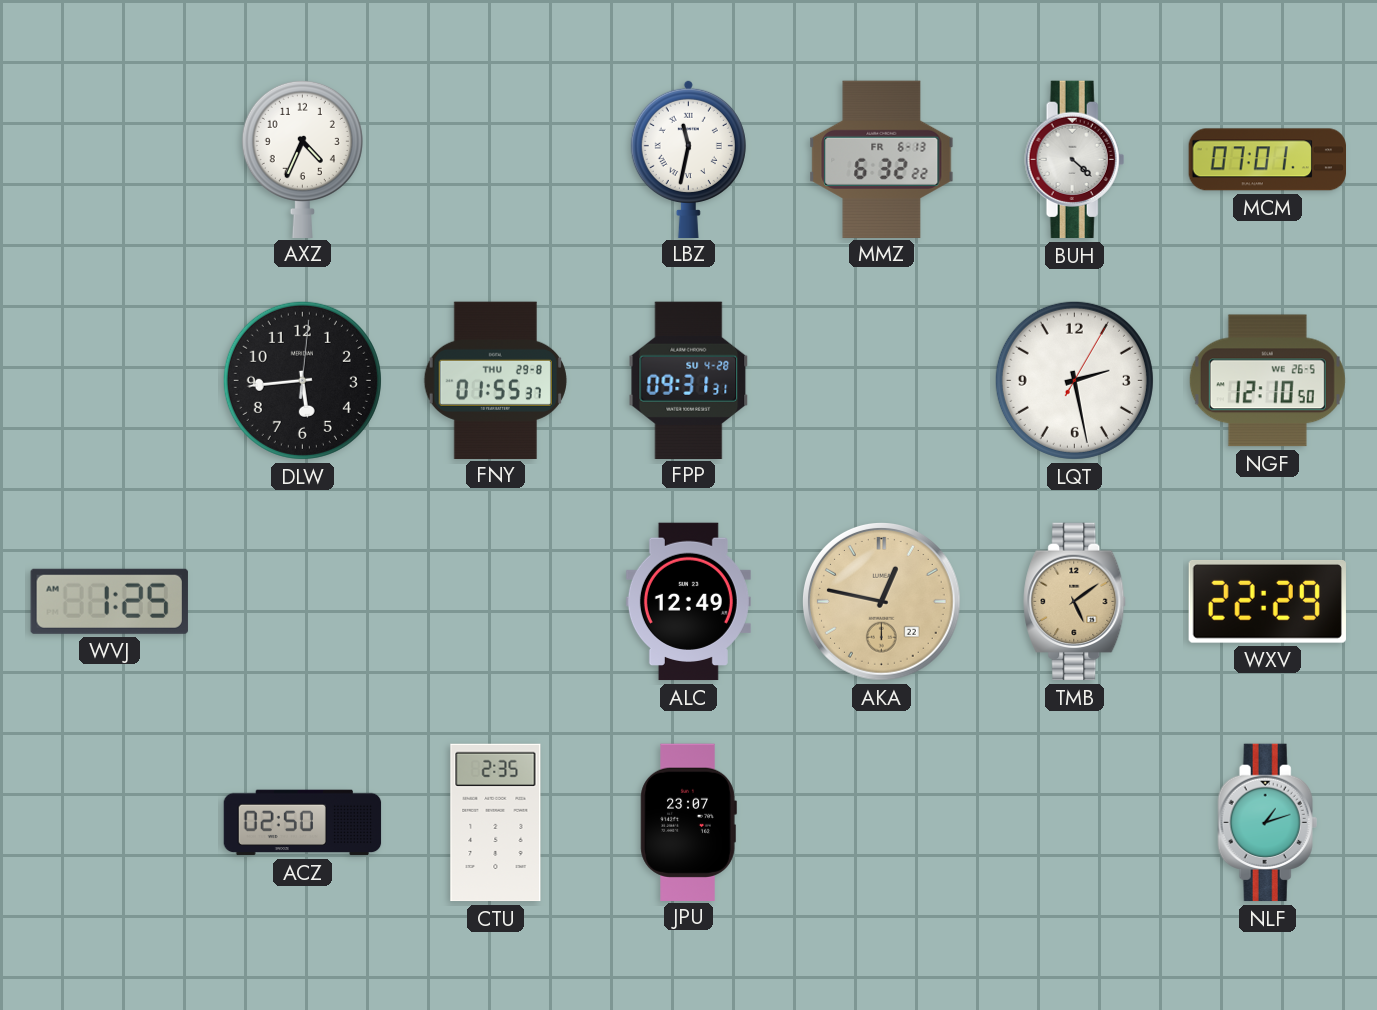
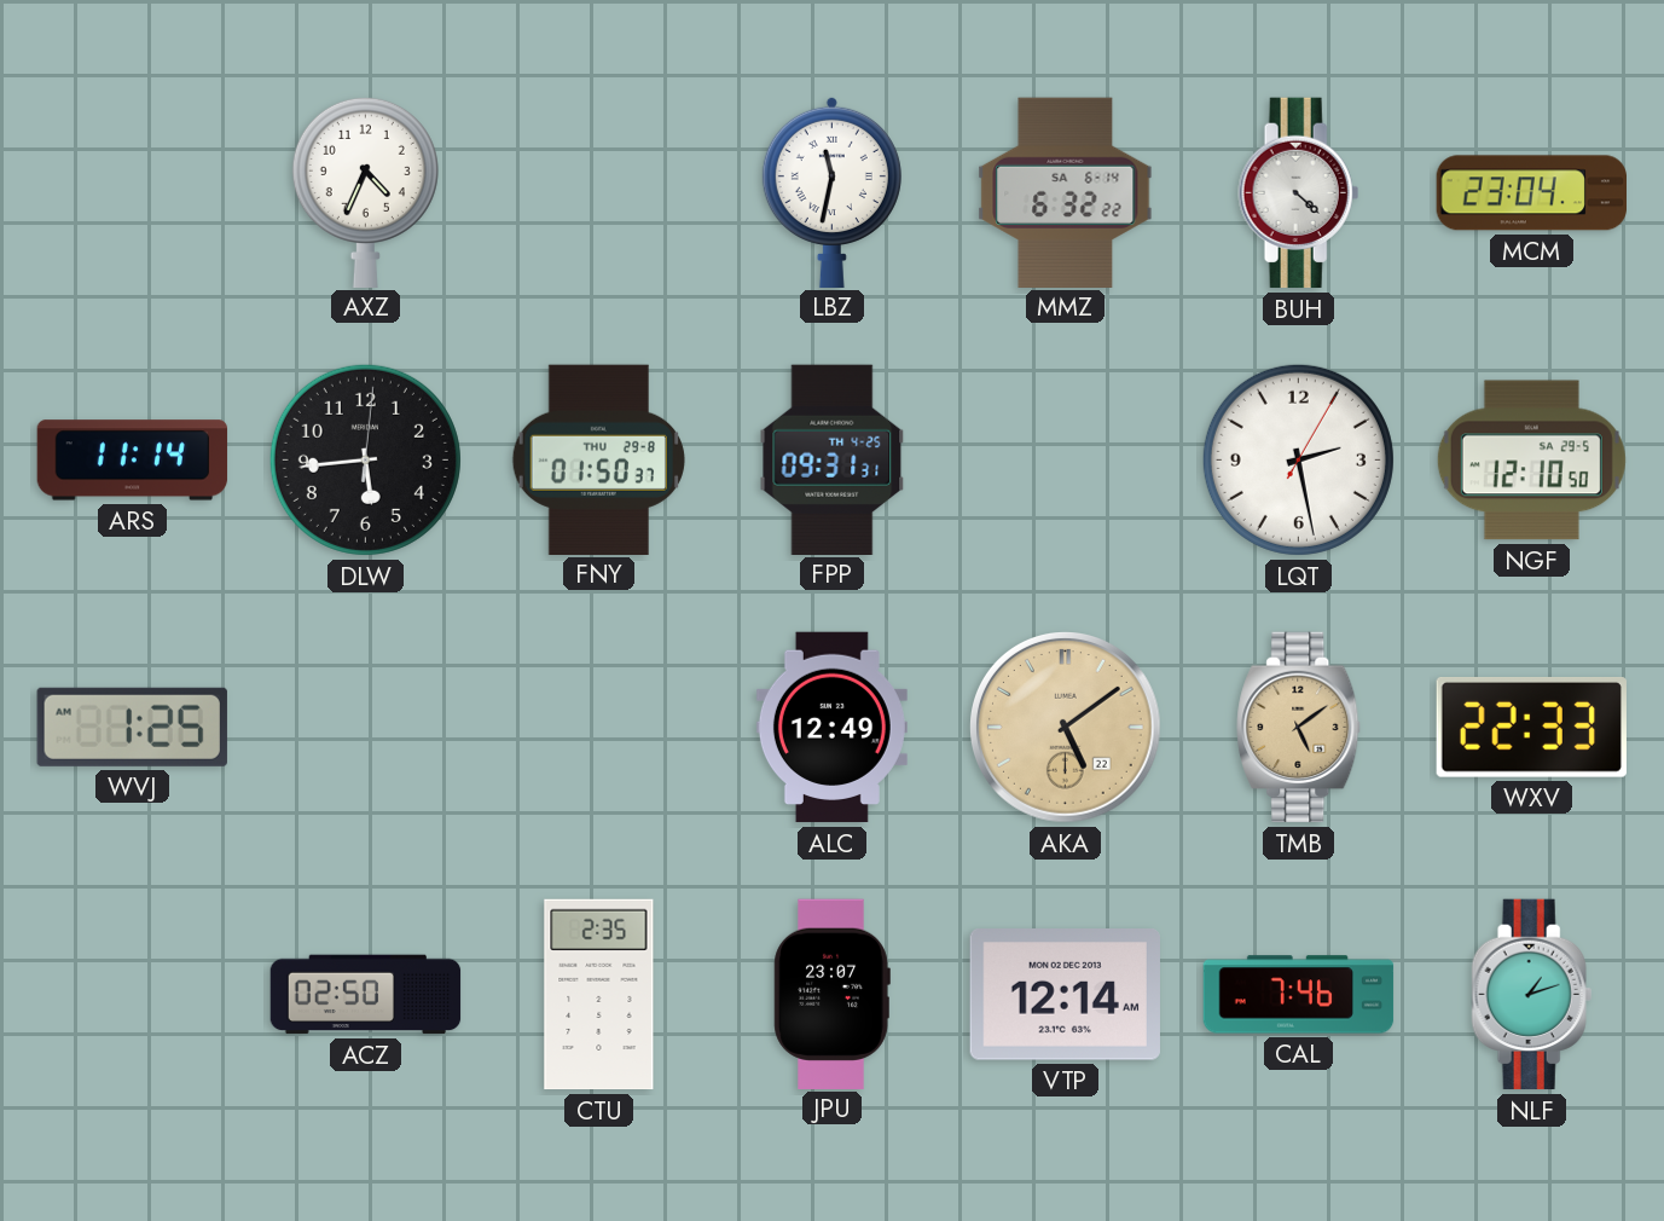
MMZ date: FR 6-13 -> SA 6-14 (1066, 192)
MCM: 07:01 -> 23:04 (1531, 193)
ARS: none -> 11:14 (133, 461)
FNY: 01:55 -> 01:50 (598, 459)
FPP date: SU 4-28 -> TH 4-25 (833, 459)
NGF date: WE 26-5 -> SA 29-5 (1531, 461)
AKA: 12:47 -> 5:09 (1066, 728)
WXV: 22:29 -> 22:33 (1531, 727)
VTP: none -> 12:14 (1065, 995)
CAL: none -> 7:46 (1299, 995)
